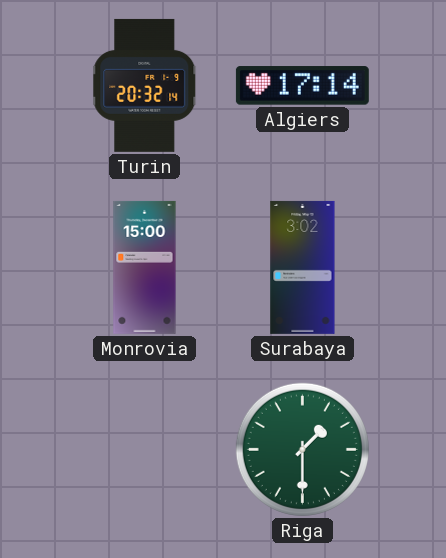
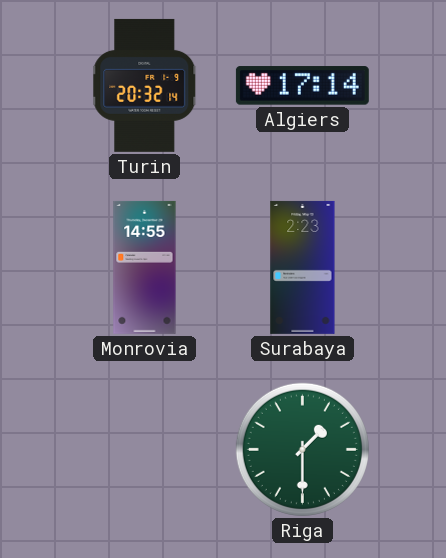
Monrovia: 15:00 -> 14:55 (145, 267)
Surabaya: 3:02 -> 2:23 (303, 267)
